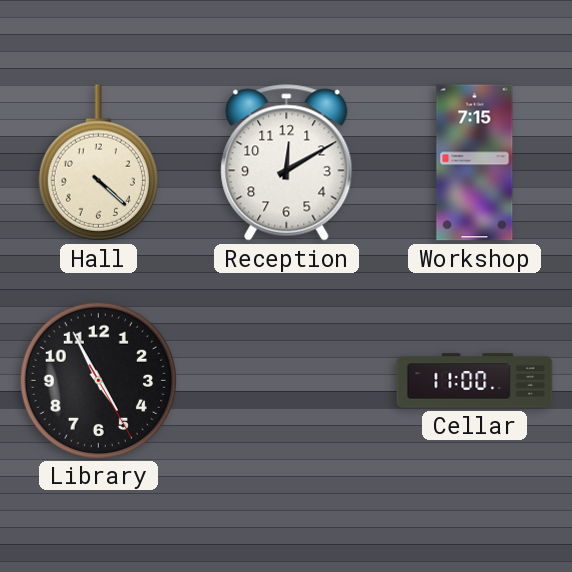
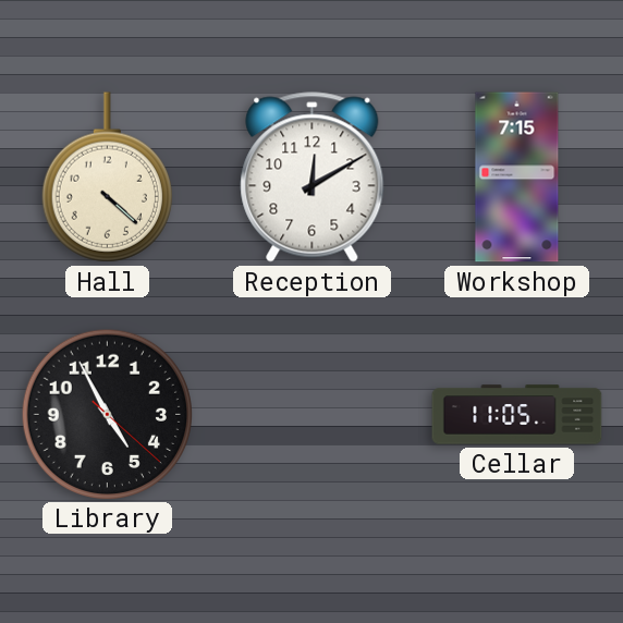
Library: 4:55:25 -> 4:55:22 (107, 414)
Cellar: 11:00 -> 11:05 (517, 415)
